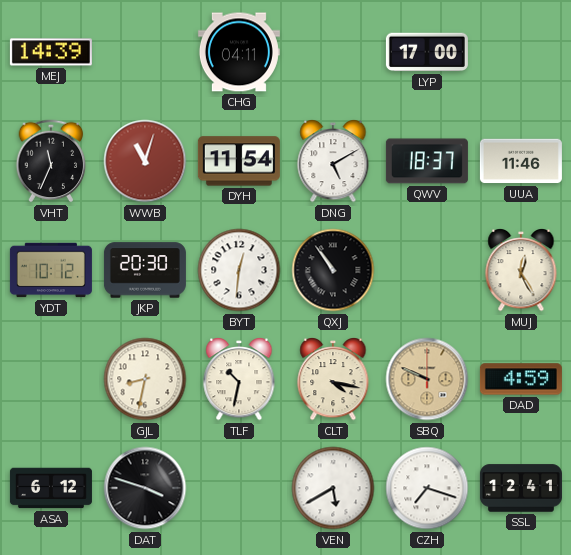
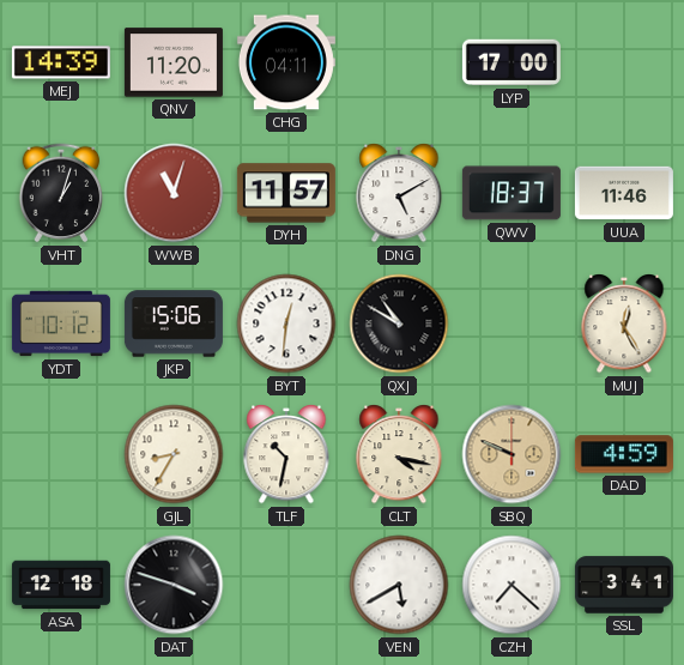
QNV: none -> 11:20 (174, 62)
VHT: 11:34 -> 1:03 (61, 193)
DYH: 11:54 -> 11:57 (286, 193)
JKP: 20:30 -> 15:06 (174, 324)
QXJ: 10:54 -> 10:50 (399, 324)
GJL: 8:32 -> 8:35 (174, 454)
ASA: 6:12 -> 12:18 (61, 585)
CZH: 7:18 -> 7:22 (512, 585)
SSL: 12:41 -> 3:41 (624, 585)
